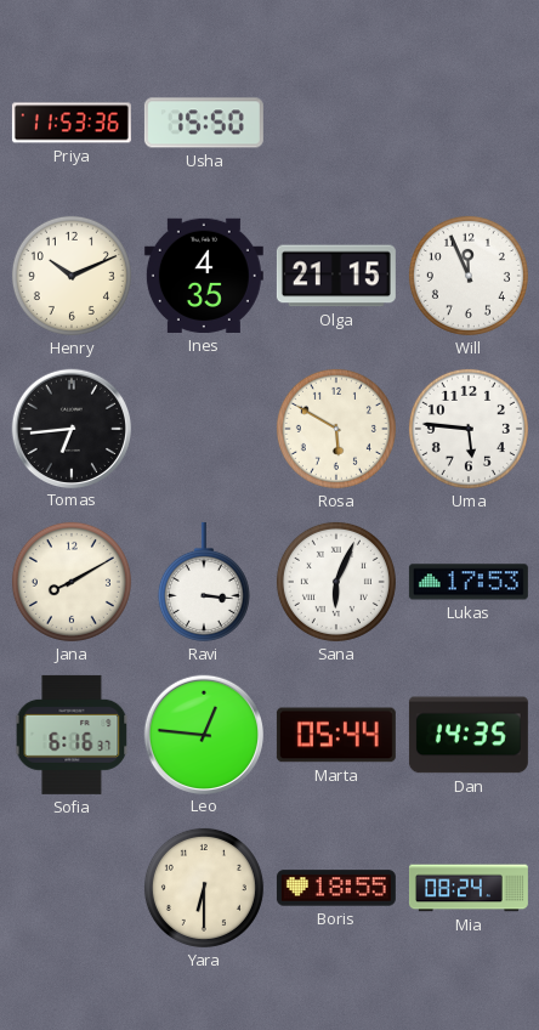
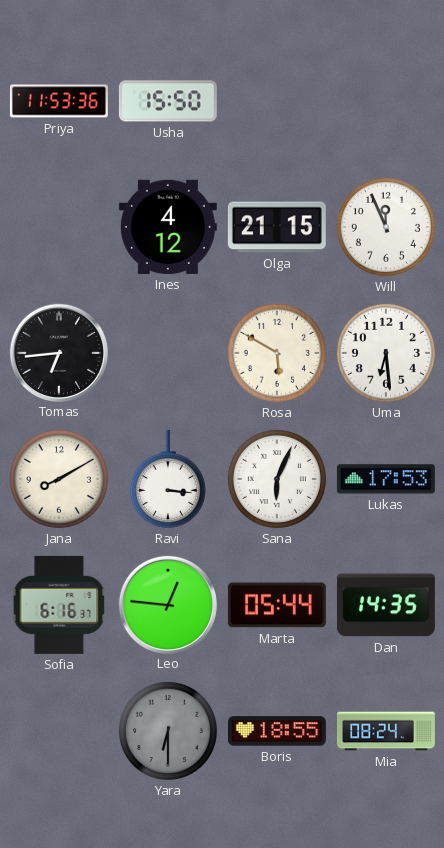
Henry: 10:11 -> none (72, 276)
Ines: 4:35 -> 4:12 (168, 227)
Uma: 5:46 -> 6:29 (386, 353)
Yara dial: cream -> grey (168, 731)
